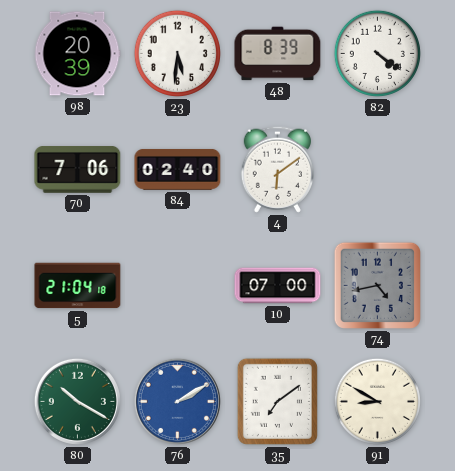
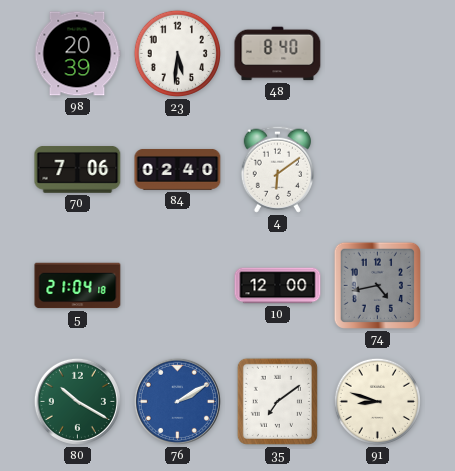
48: 8:39 -> 8:40 (278, 54)
82: 4:21 -> none (377, 53)
10: 07:00 -> 12:00 (278, 286)
91: 8:50 -> 8:48 (377, 401)
